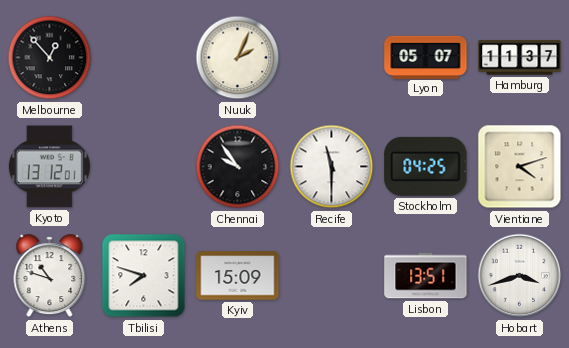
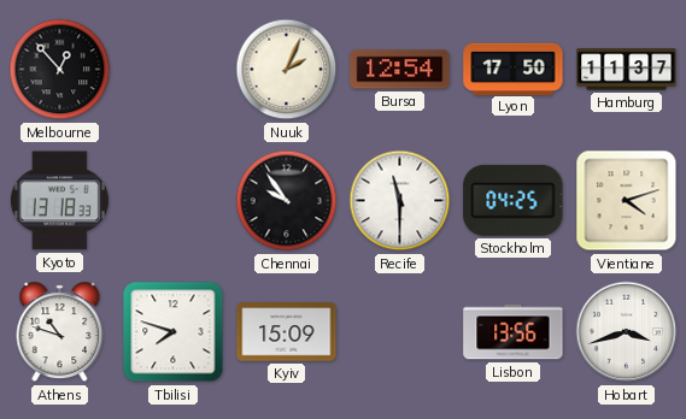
Bursa: none -> 12:54 (400, 70)
Lyon: 05:07 -> 17:50 (514, 69)
Kyoto: 13:12 -> 13:18 (59, 201)
Lisbon: 13:51 -> 13:56 (514, 332)
